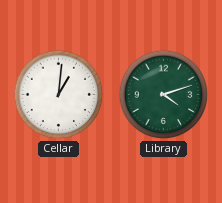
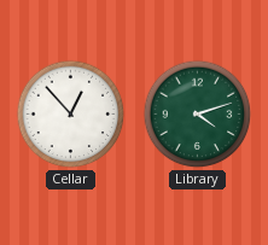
Cellar: 1:01 -> 12:53 (71, 115)
